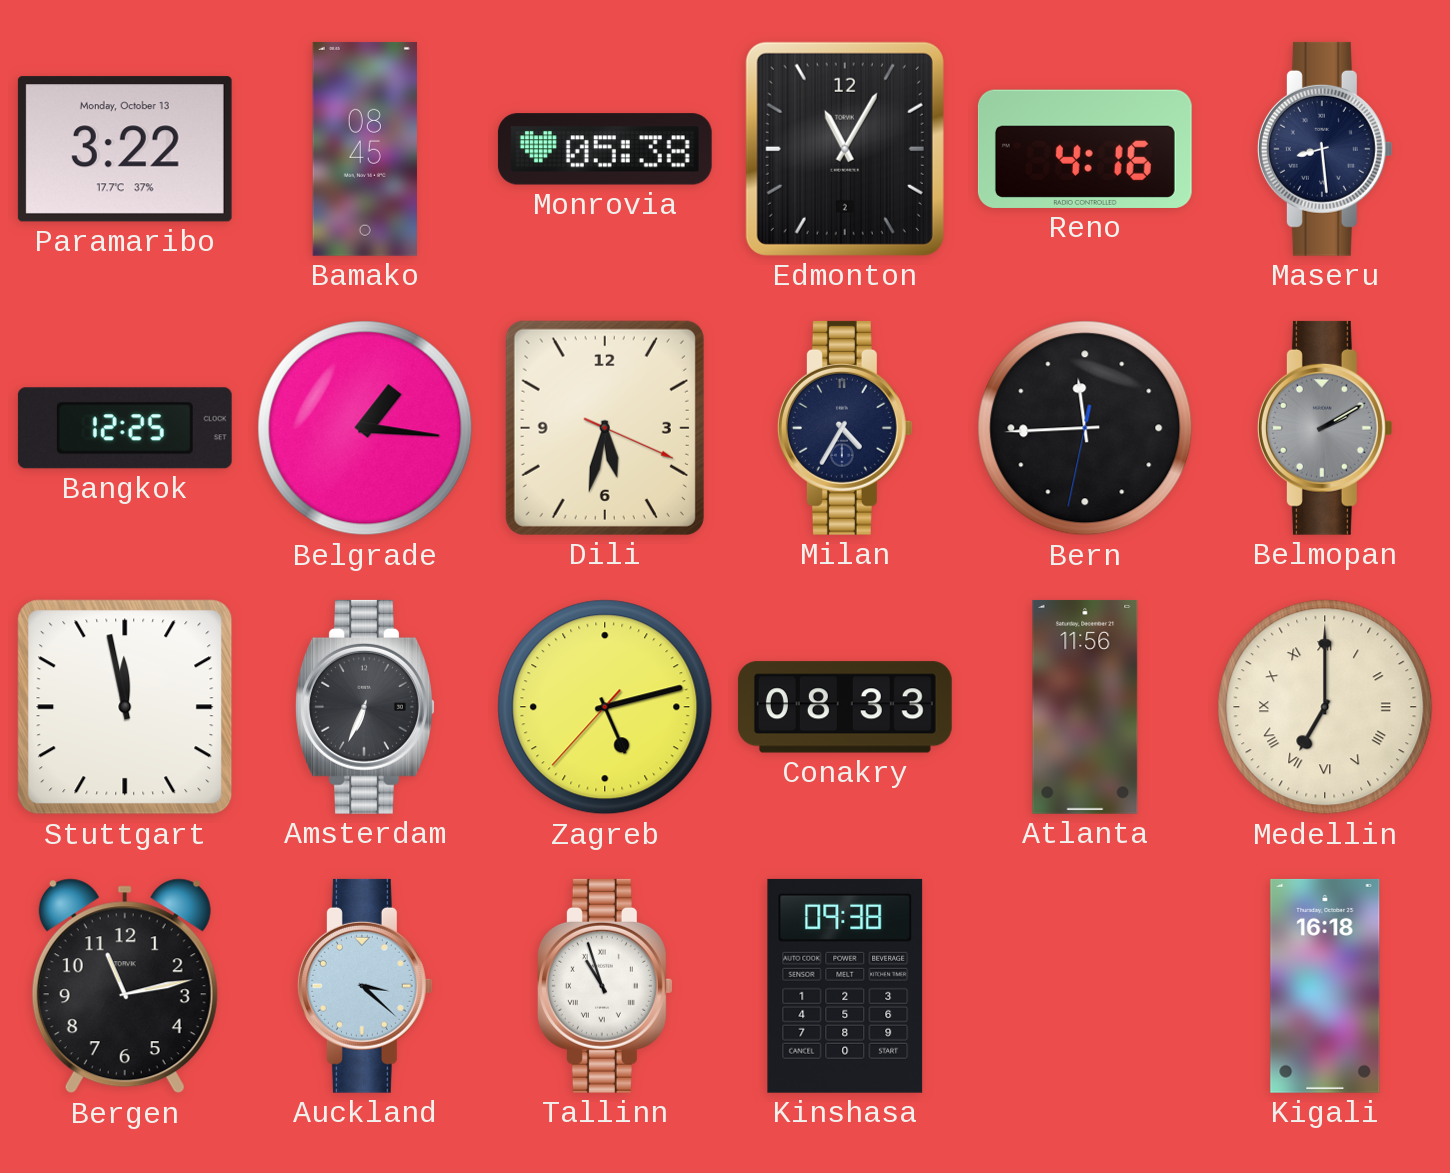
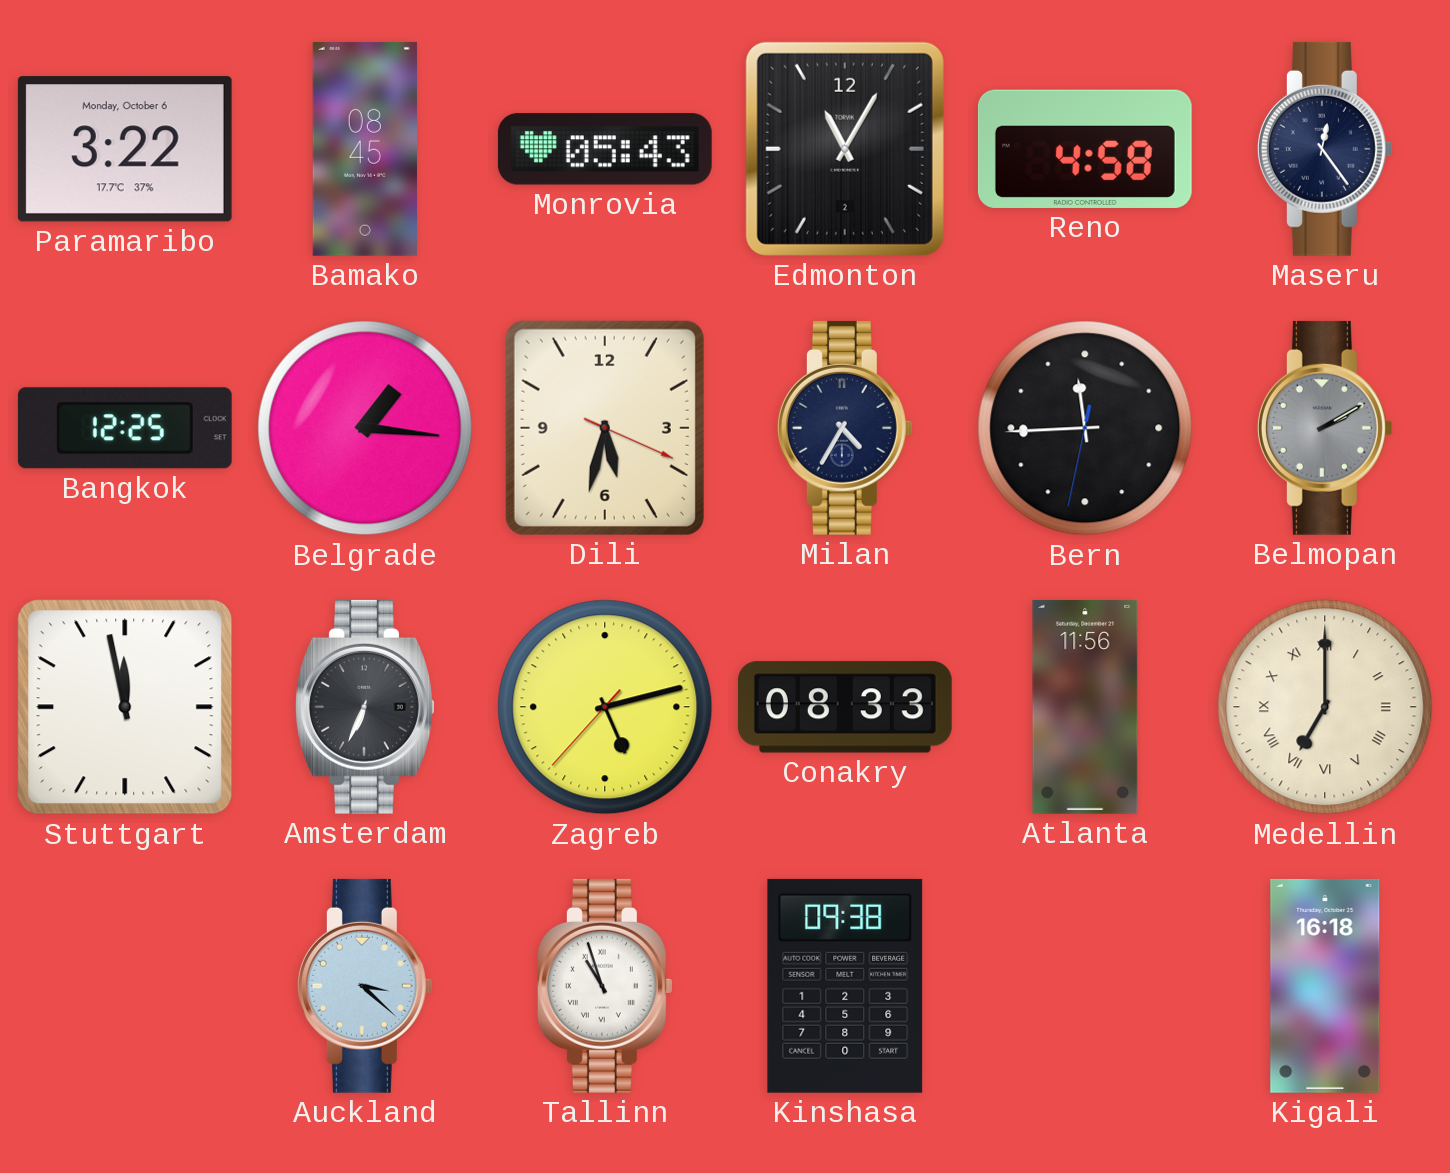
Paramaribo date: Monday, October 13 -> Monday, October 6 (125, 149)
Monrovia: 05:38 -> 05:43 (605, 149)
Reno: 4:16 -> 4:58 (1085, 149)
Maseru: 8:29 -> 12:24 (1325, 149)
Bergen: 11:13 -> none (125, 986)
